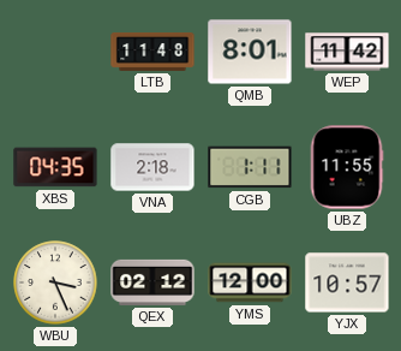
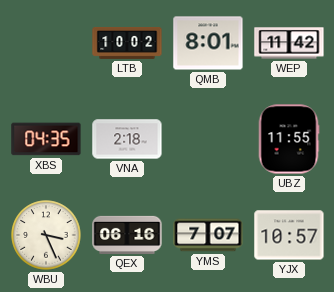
LTB: 11:48 -> 10:02 (127, 44)
CGB: 1:11 -> none (250, 167)
QEX: 02:12 -> 06:16 (127, 235)
YMS: 12:00 -> 7:07 (208, 235)
